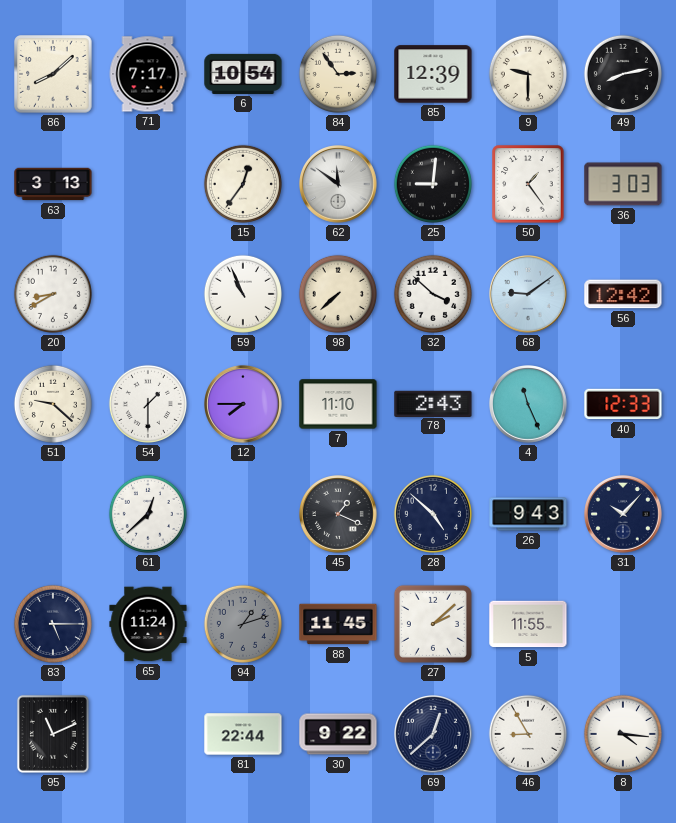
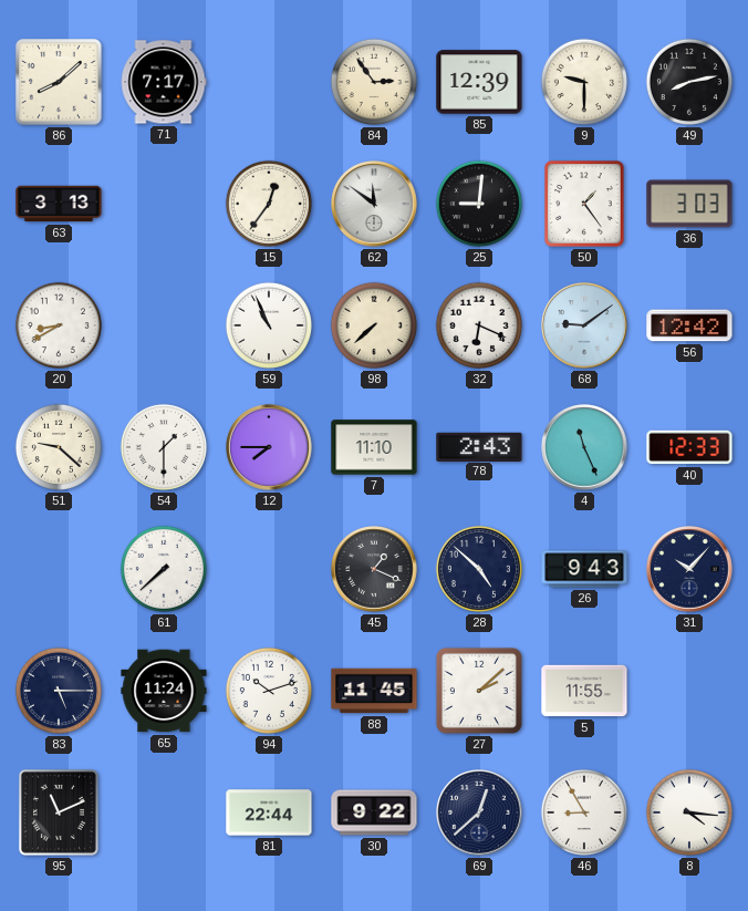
6: 10:54 -> none (243, 74)
32: 3:52 -> 6:19 (479, 325)
61: 12:38 -> 7:38 (164, 569)
94: 1:12 -> 10:12 (269, 691)
94 dial: grey -> white (269, 691)
